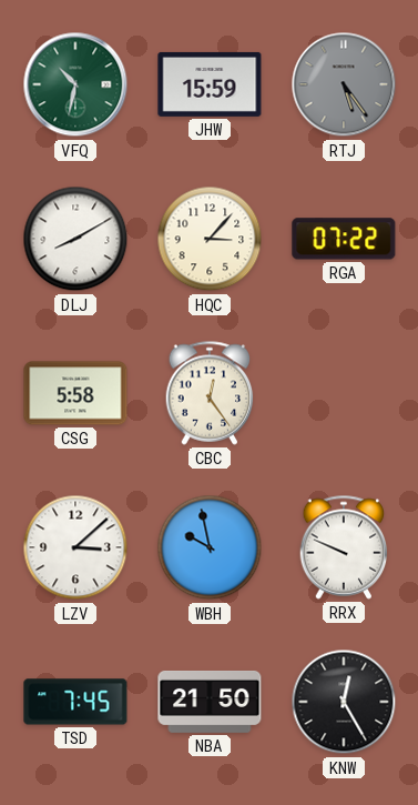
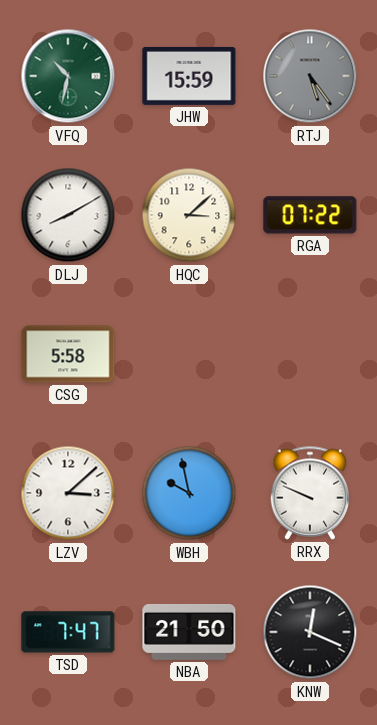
HQC: 3:07 -> 3:08 (189, 215)
CBC: 12:24 -> none (210, 393)
TSD: 7:45 -> 7:47 (68, 632)
KNW: 12:25 -> 12:19 (310, 632)
